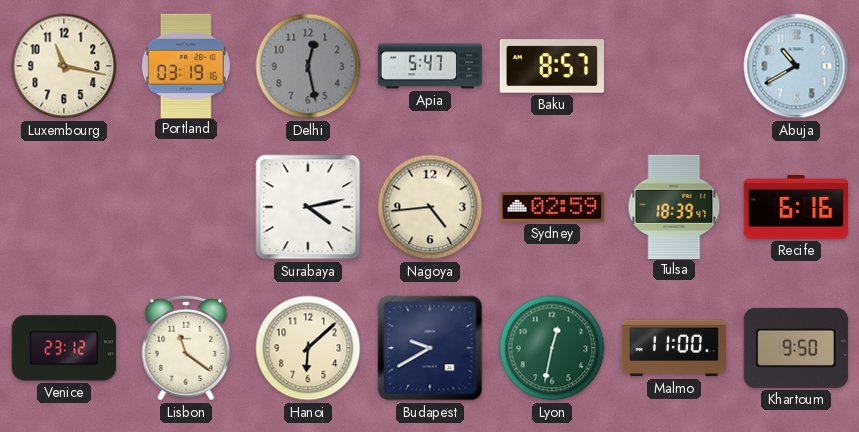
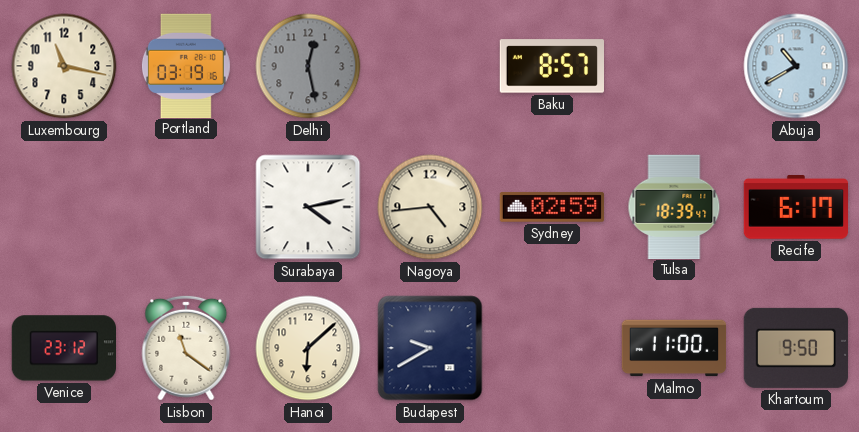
Apia: 5:47 -> none (430, 66)
Recife: 6:16 -> 6:17 (795, 208)
Lyon: 12:32 -> none (552, 348)
